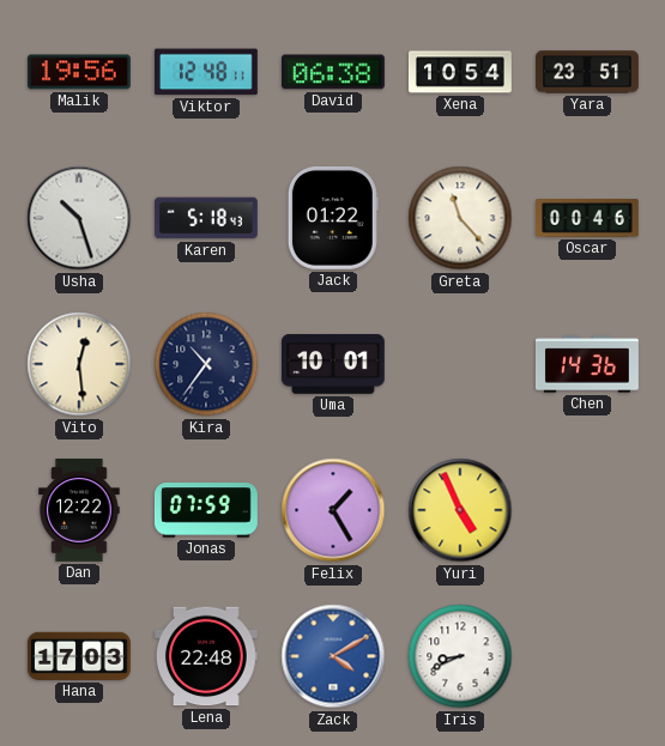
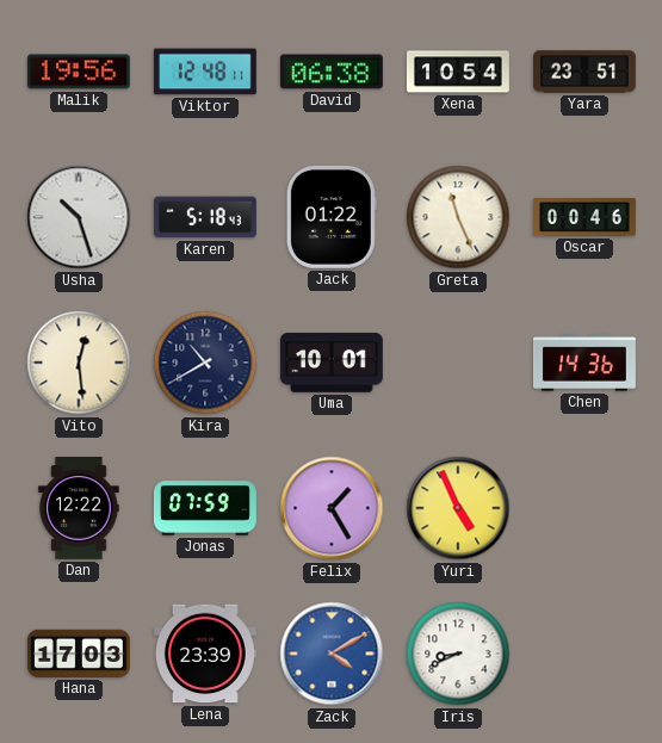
Greta: 11:23 -> 11:26 (458, 217)
Kira: 10:36 -> 10:40 (205, 363)
Lena: 22:48 -> 23:39 (205, 654)
